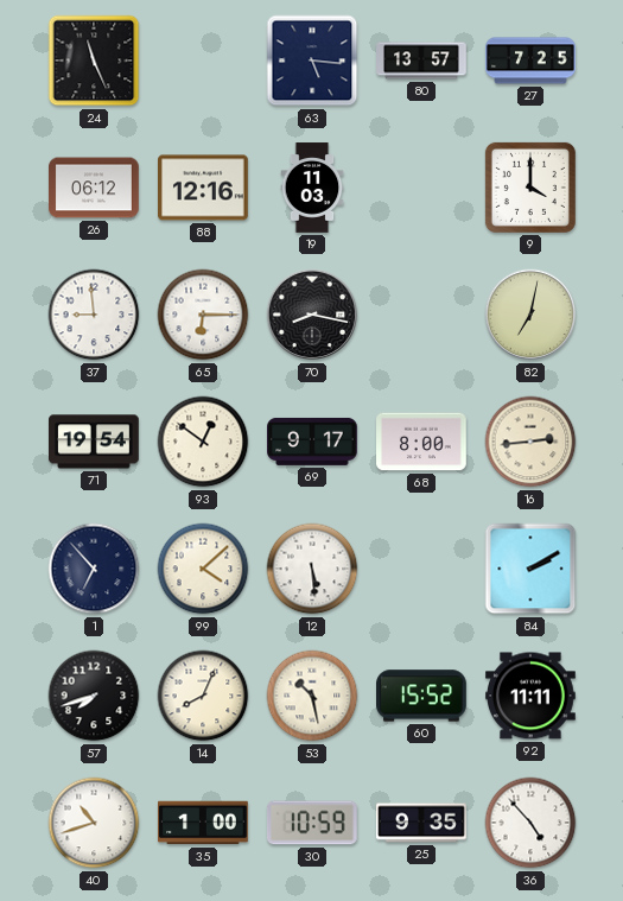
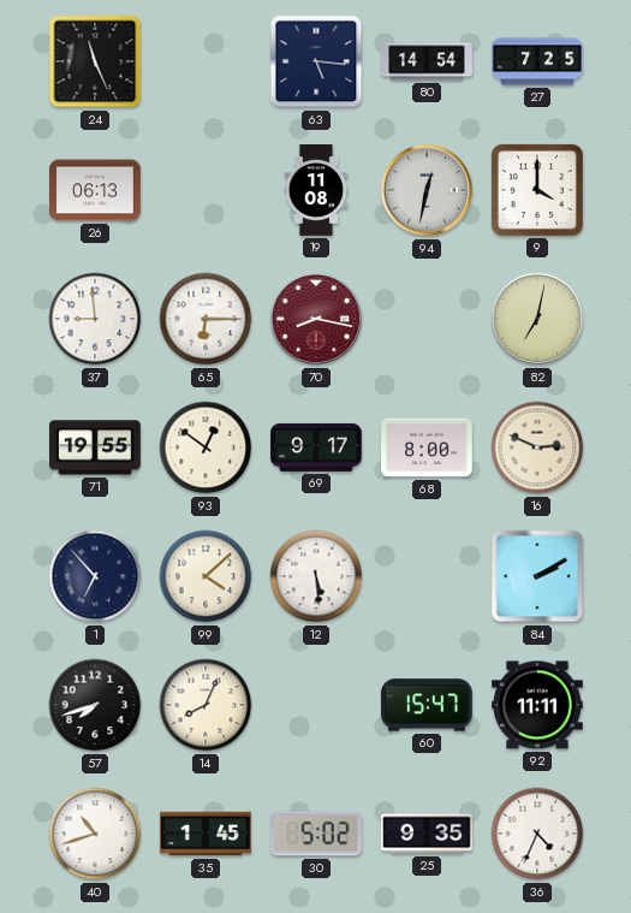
80: 13:57 -> 14:54 (427, 61)
26: 06:12 -> 06:13 (95, 190)
88: 12:16 -> none (204, 188)
19: 11:03 -> 11:08 (316, 190)
94: none -> 12:32 (427, 190)
70 dial: black -> burgundy (316, 319)
71: 19:54 -> 19:55 (96, 447)
16: 2:44 -> 2:49 (537, 447)
53: 10:28 -> none (312, 696)
60: 15:52 -> 15:47 (428, 705)
35: 1:00 -> 1:45 (207, 834)
30: 10:59 -> 5:02 (317, 834)
36: 4:53 -> 4:34 (537, 834)
